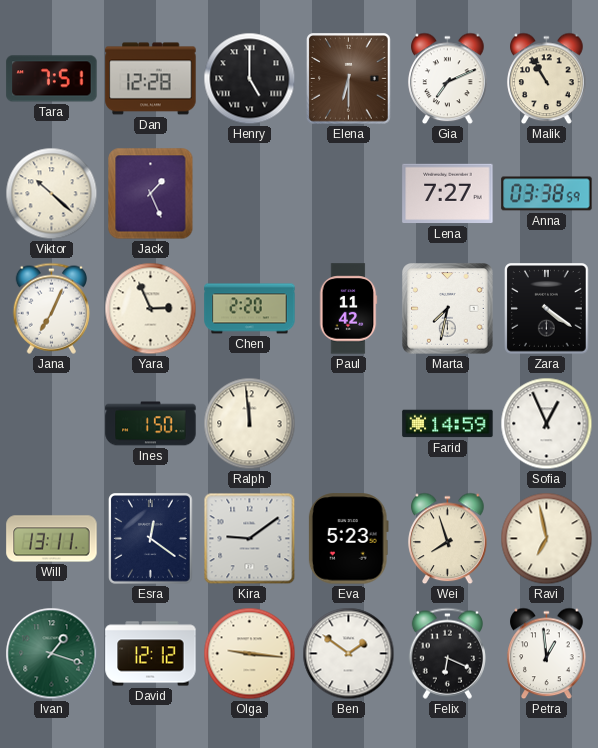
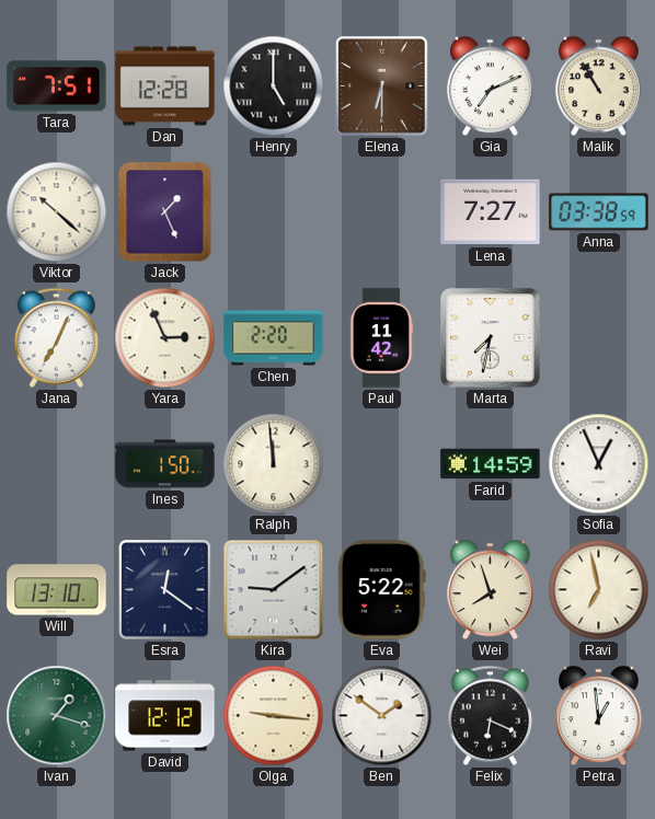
Zara: 4:21 -> none (547, 309)
Will: 13:11 -> 13:10 (57, 590)
Eva: 5:23 -> 5:22 (381, 590)
